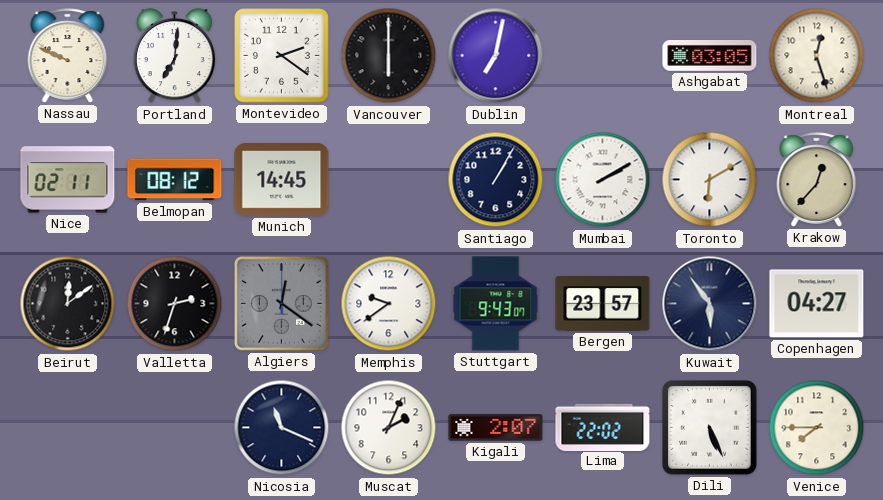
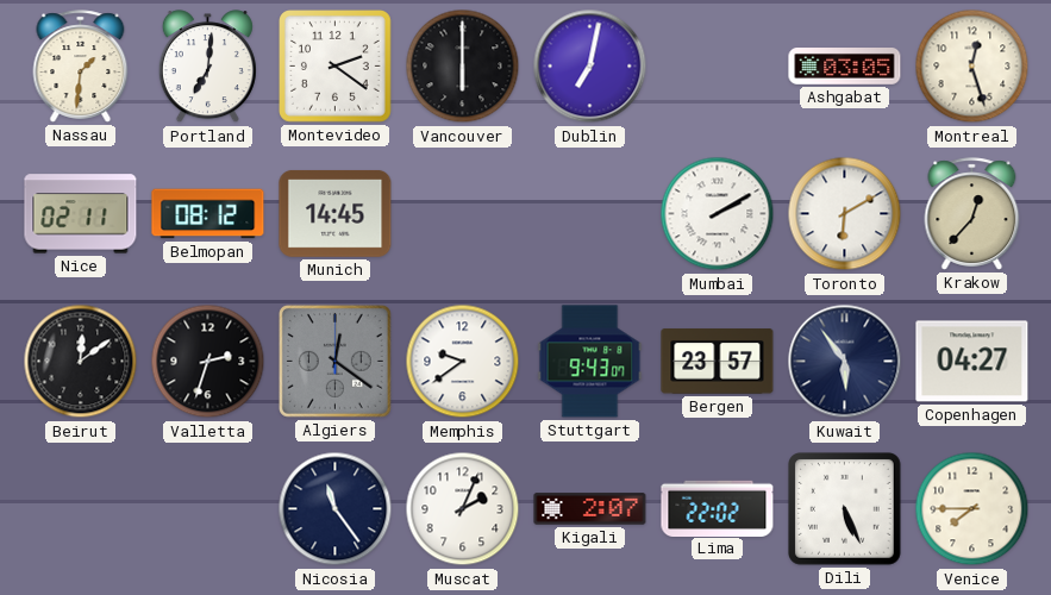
Nassau: 9:49 -> 1:31 (81, 67)
Santiago: 1:05 -> none (496, 180)
Nicosia: 11:19 -> 11:24 (336, 509)
